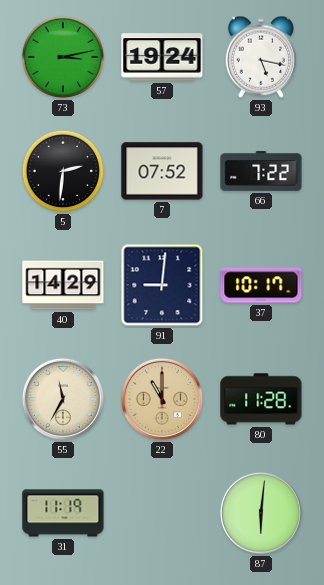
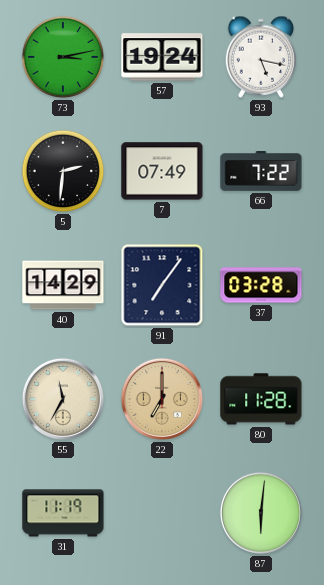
7: 07:52 -> 07:49 (162, 171)
91: 9:01 -> 7:06 (162, 285)
37: 10:17 -> 03:28 (261, 285)
22: 11:00 -> 7:00 (162, 399)
